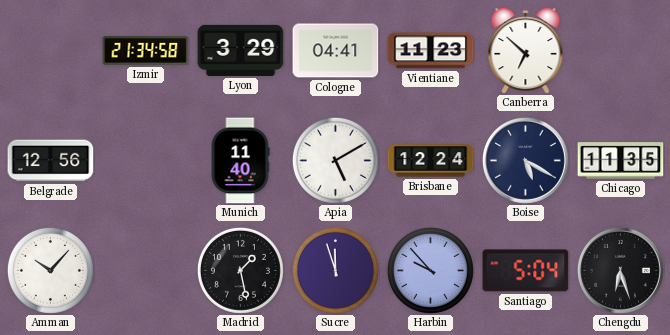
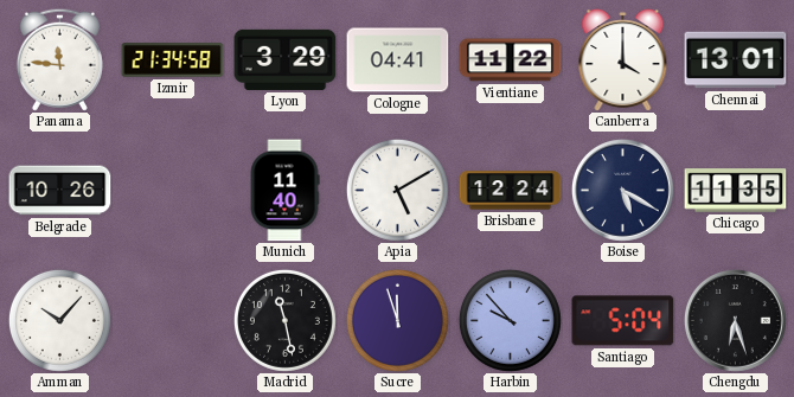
Panama: none -> 11:46 (59, 59)
Vientiane: 11:23 -> 11:22 (511, 60)
Canberra: 6:52 -> 4:00 (623, 59)
Chennai: none -> 13:01 (736, 60)
Belgrade: 12:56 -> 10:26 (60, 191)
Madrid: 1:28 -> 11:28 (284, 320)
